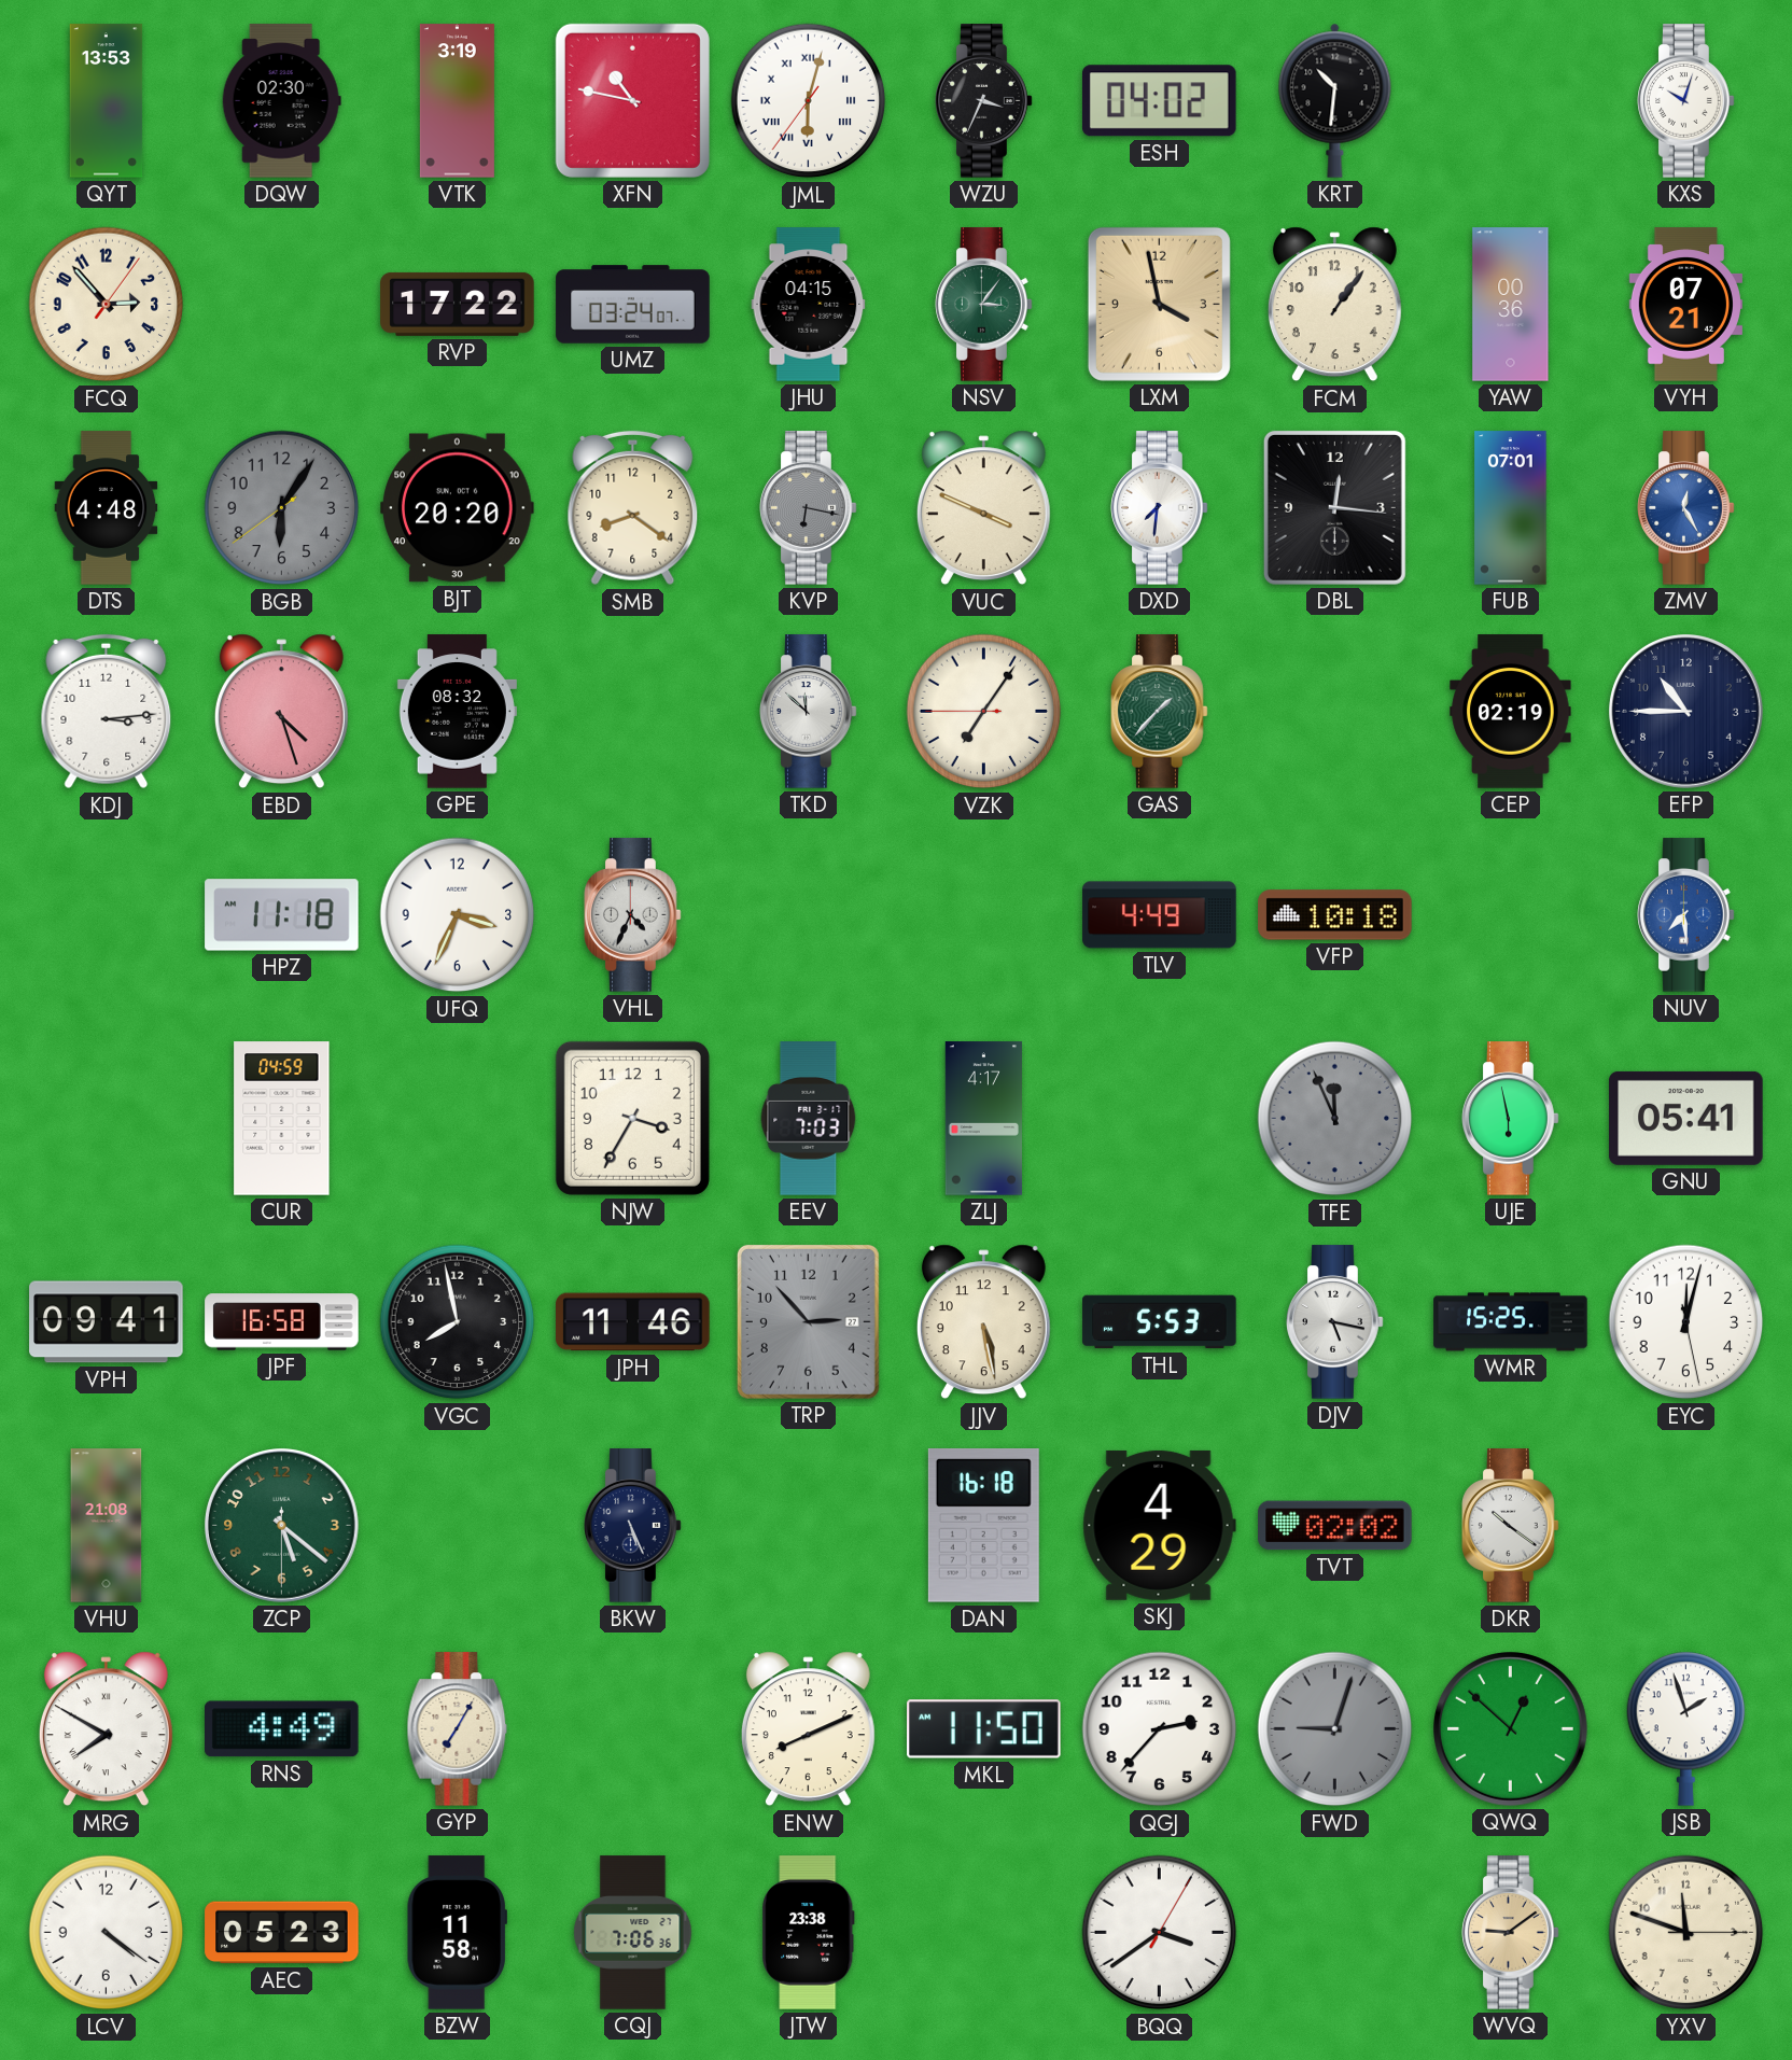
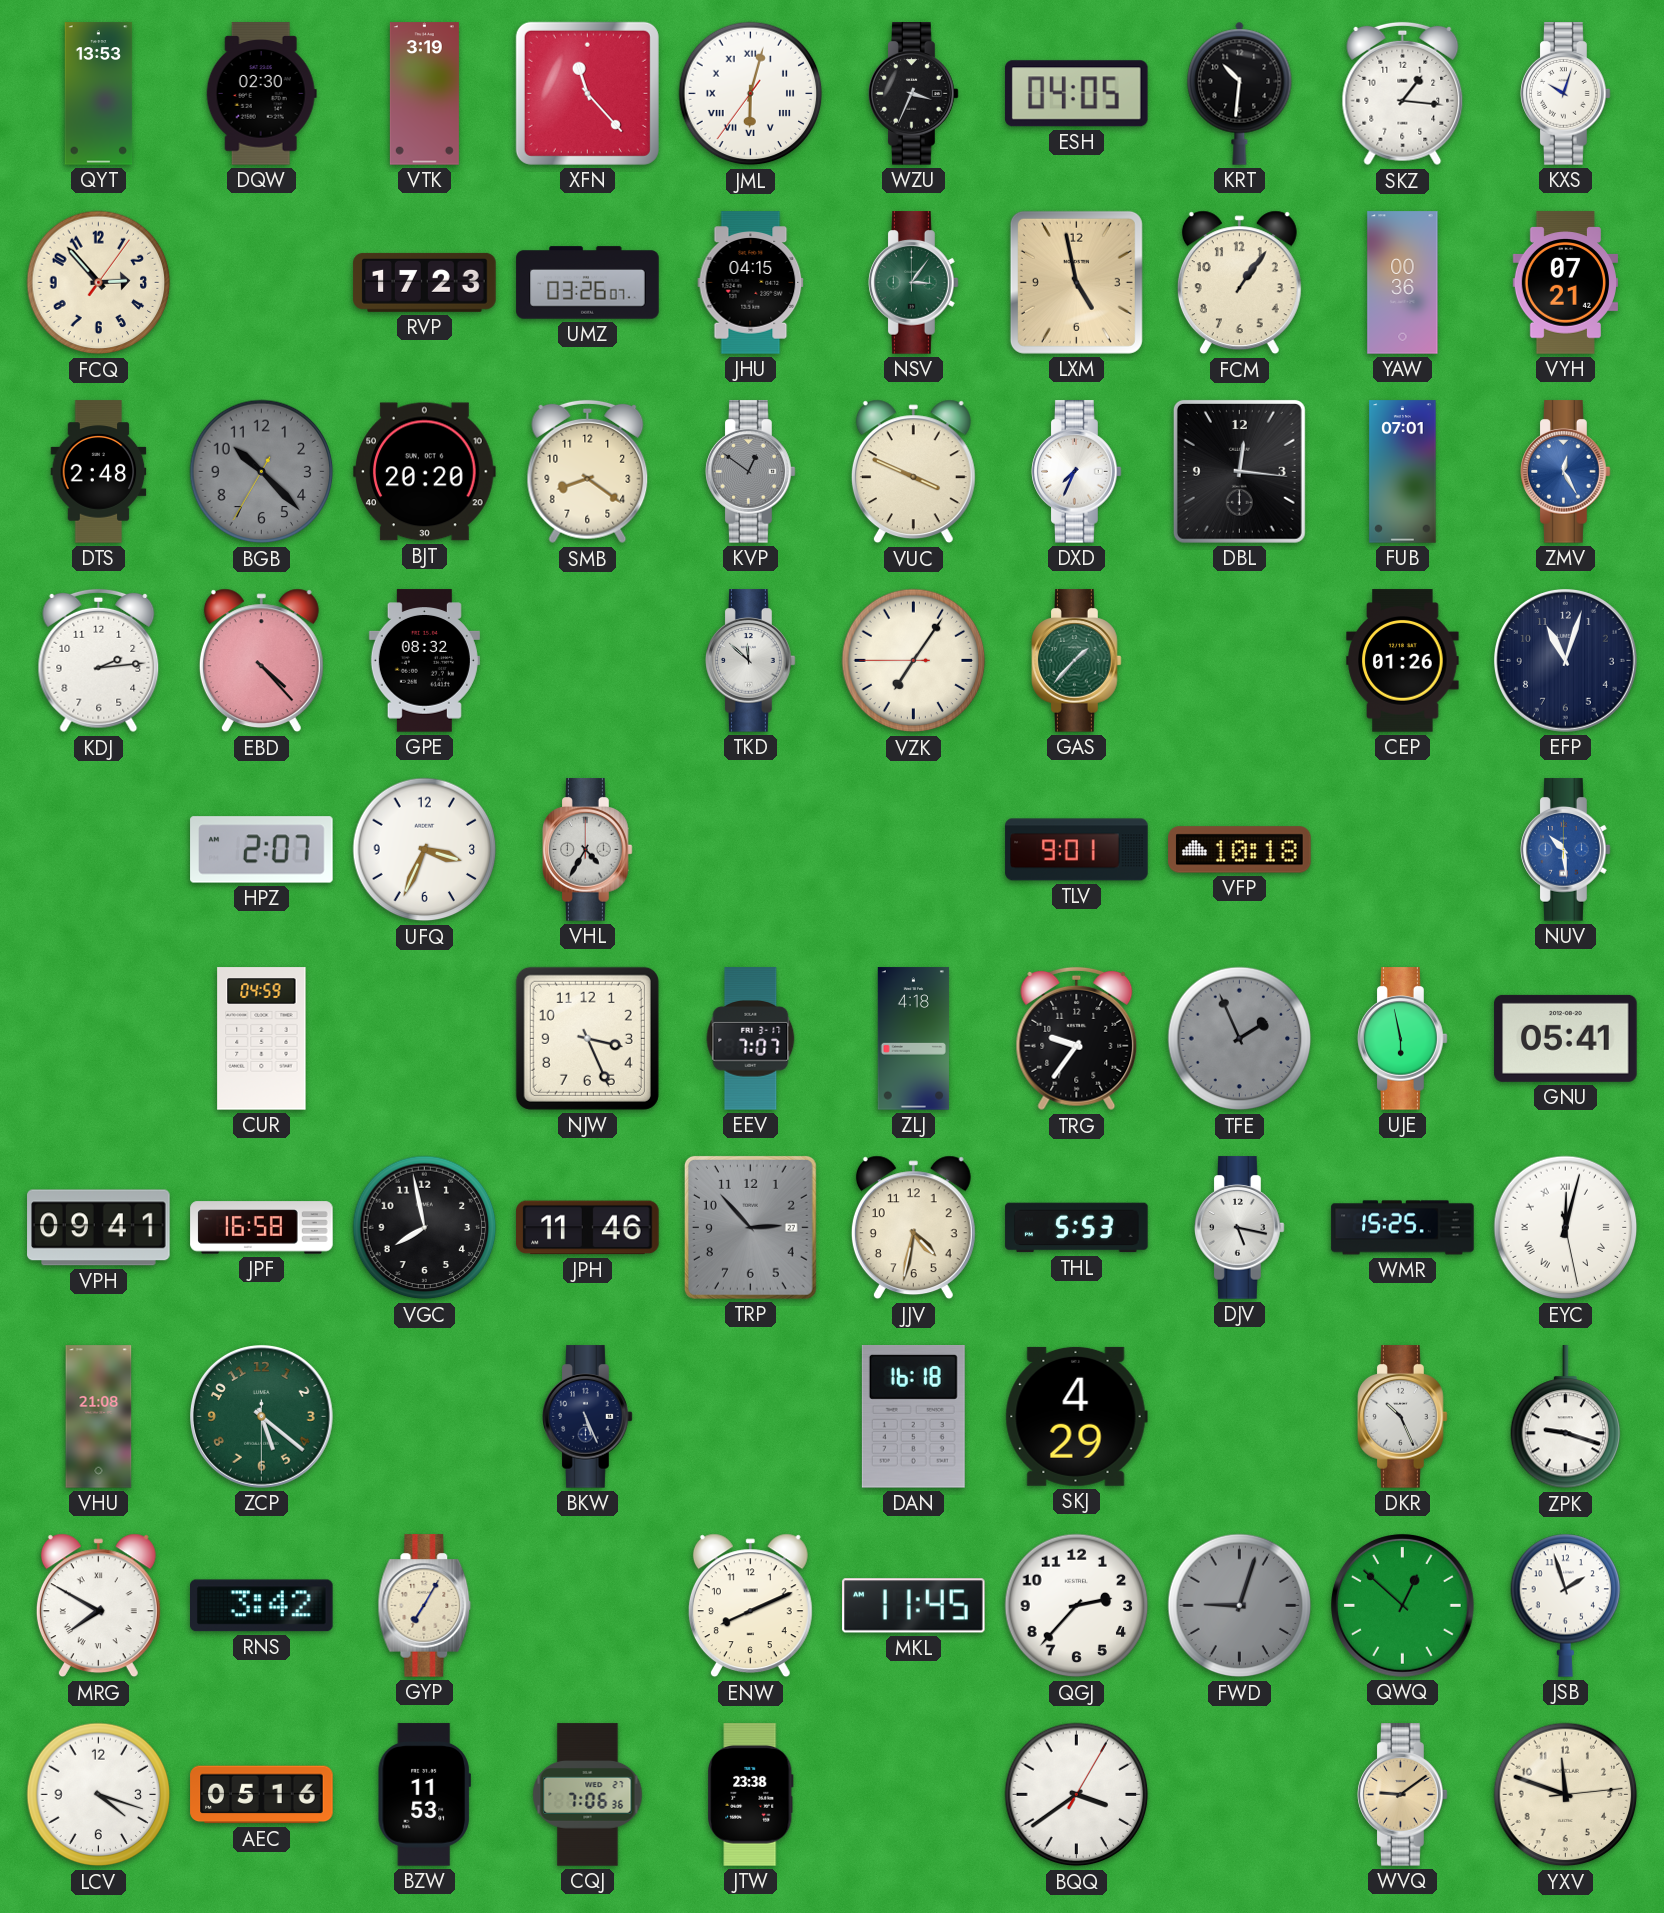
XFN: 10:47 -> 11:23 (587, 93)
ESH: 04:02 -> 04:05 (1076, 94)
SKZ: none -> 1:16 (1403, 94)
RVP: 17:22 -> 17:23 (425, 282)
UMZ: 03:24 -> 03:26 (588, 283)
LXM: 3:58 -> 4:58 (1076, 282)
DTS: 4:48 -> 2:48 (99, 472)
BGB: 6:05 -> 10:22 (262, 472)
KVP: 6:17 -> 12:51 (751, 472)
DXD: 7:31 -> 7:34 (1077, 472)
KDJ: 3:14 -> 2:14 (99, 661)
EBD: 4:27 -> 4:23 (261, 661)
CEP: 02:19 -> 01:26 (1403, 661)
EFP: 10:45 -> 11:03 (1566, 661)
HPZ: 11:18 -> 2:07 (262, 850)
VHL: 4:34 -> 4:35 (588, 850)
TLV: 4:49 -> 9:01 (1077, 850)
NUV: 7:29 -> 10:29 (1566, 850)
NJW: 3:35 -> 3:26 (587, 1038)
EEV: 7:03 -> 7:07 (751, 1039)
ZLJ: 4:17 -> 4:18 (913, 1039)
TRG: none -> 9:36 (1077, 1039)
TFE: 11:56 -> 1:56 (1240, 1039)
JJV: 5:28 -> 4:32 (913, 1228)
EYC numerals: Arabic -> Roman (1566, 1228)
TVT: 02:02 -> none (1335, 1526)
DKR: 10:21 -> 10:26 (1403, 1417)
ZPK: none -> 9:18 (1566, 1417)
RNS: 4:49 -> 3:42 (262, 1606)
MKL: 11:50 -> 11:45 (914, 1606)
LCV: 4:21 -> 4:18 (99, 1795)
AEC: 05:23 -> 05:16 (262, 1795)
BZW: 11:58 -> 11:53 (424, 1795)
YXV: 11:48:15 -> 11:48:14 (1566, 1795)
